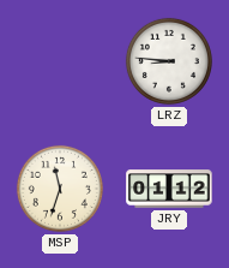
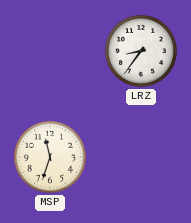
LRZ: 8:46 -> 8:36 (141, 51)
JRY: 01:12 -> none (169, 189)
